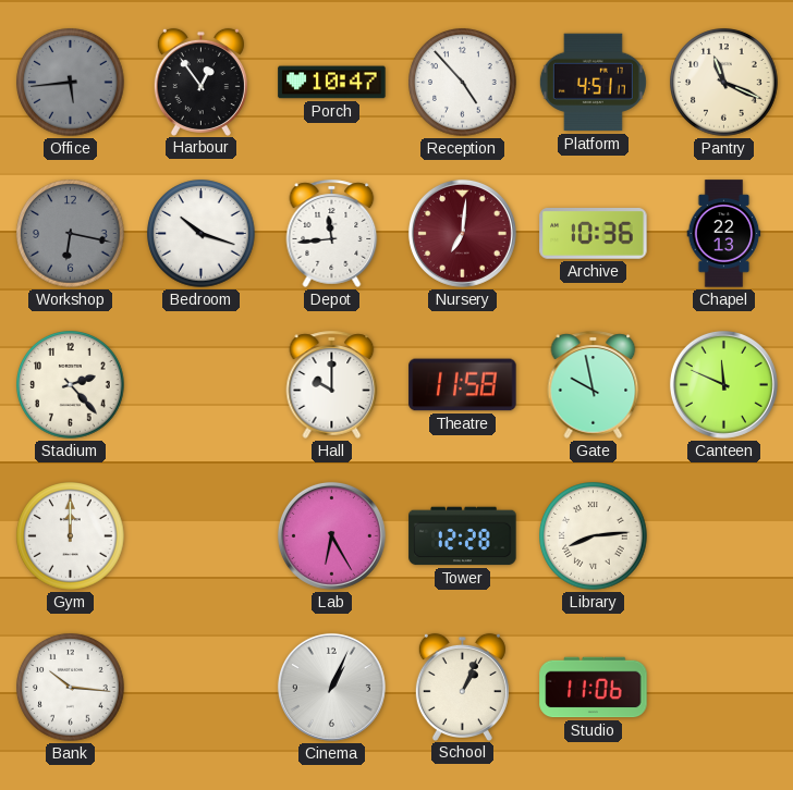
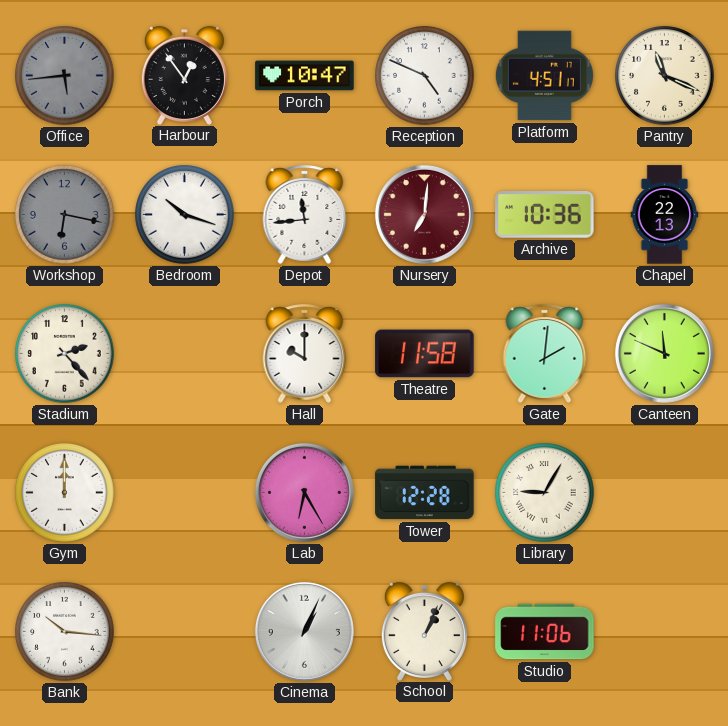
Reception: 4:53 -> 4:49 (425, 76)
Gate: 9:58 -> 2:01 (545, 353)
Library: 8:14 -> 9:05 (545, 493)
